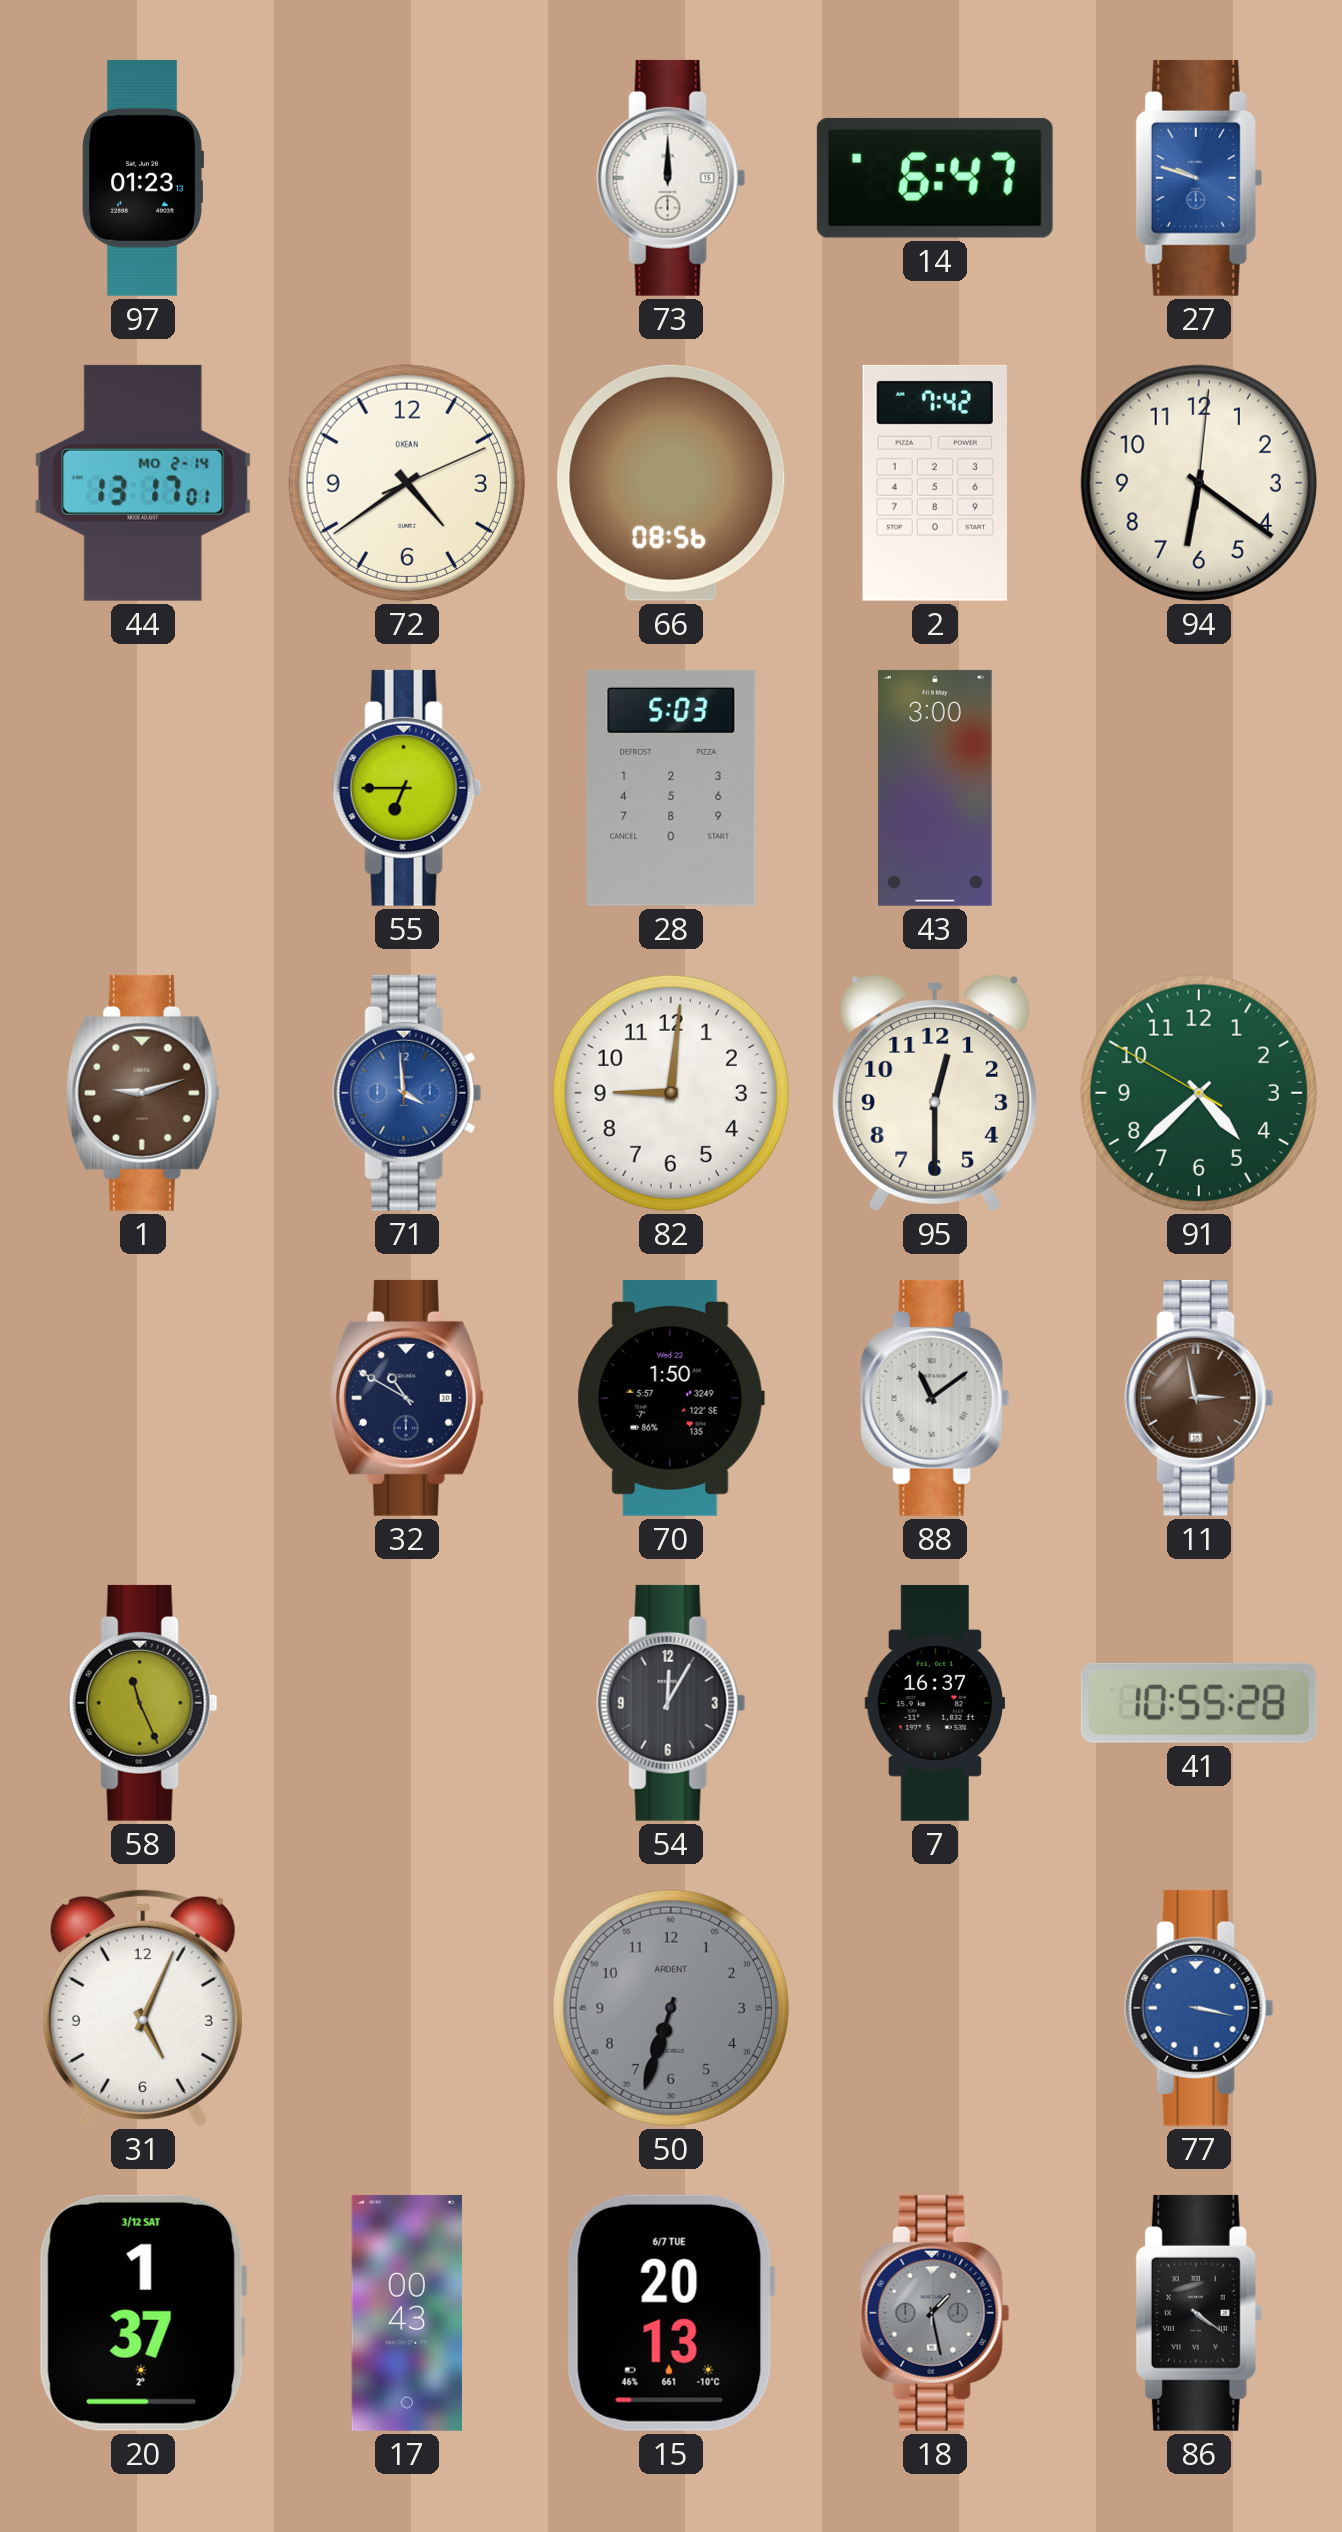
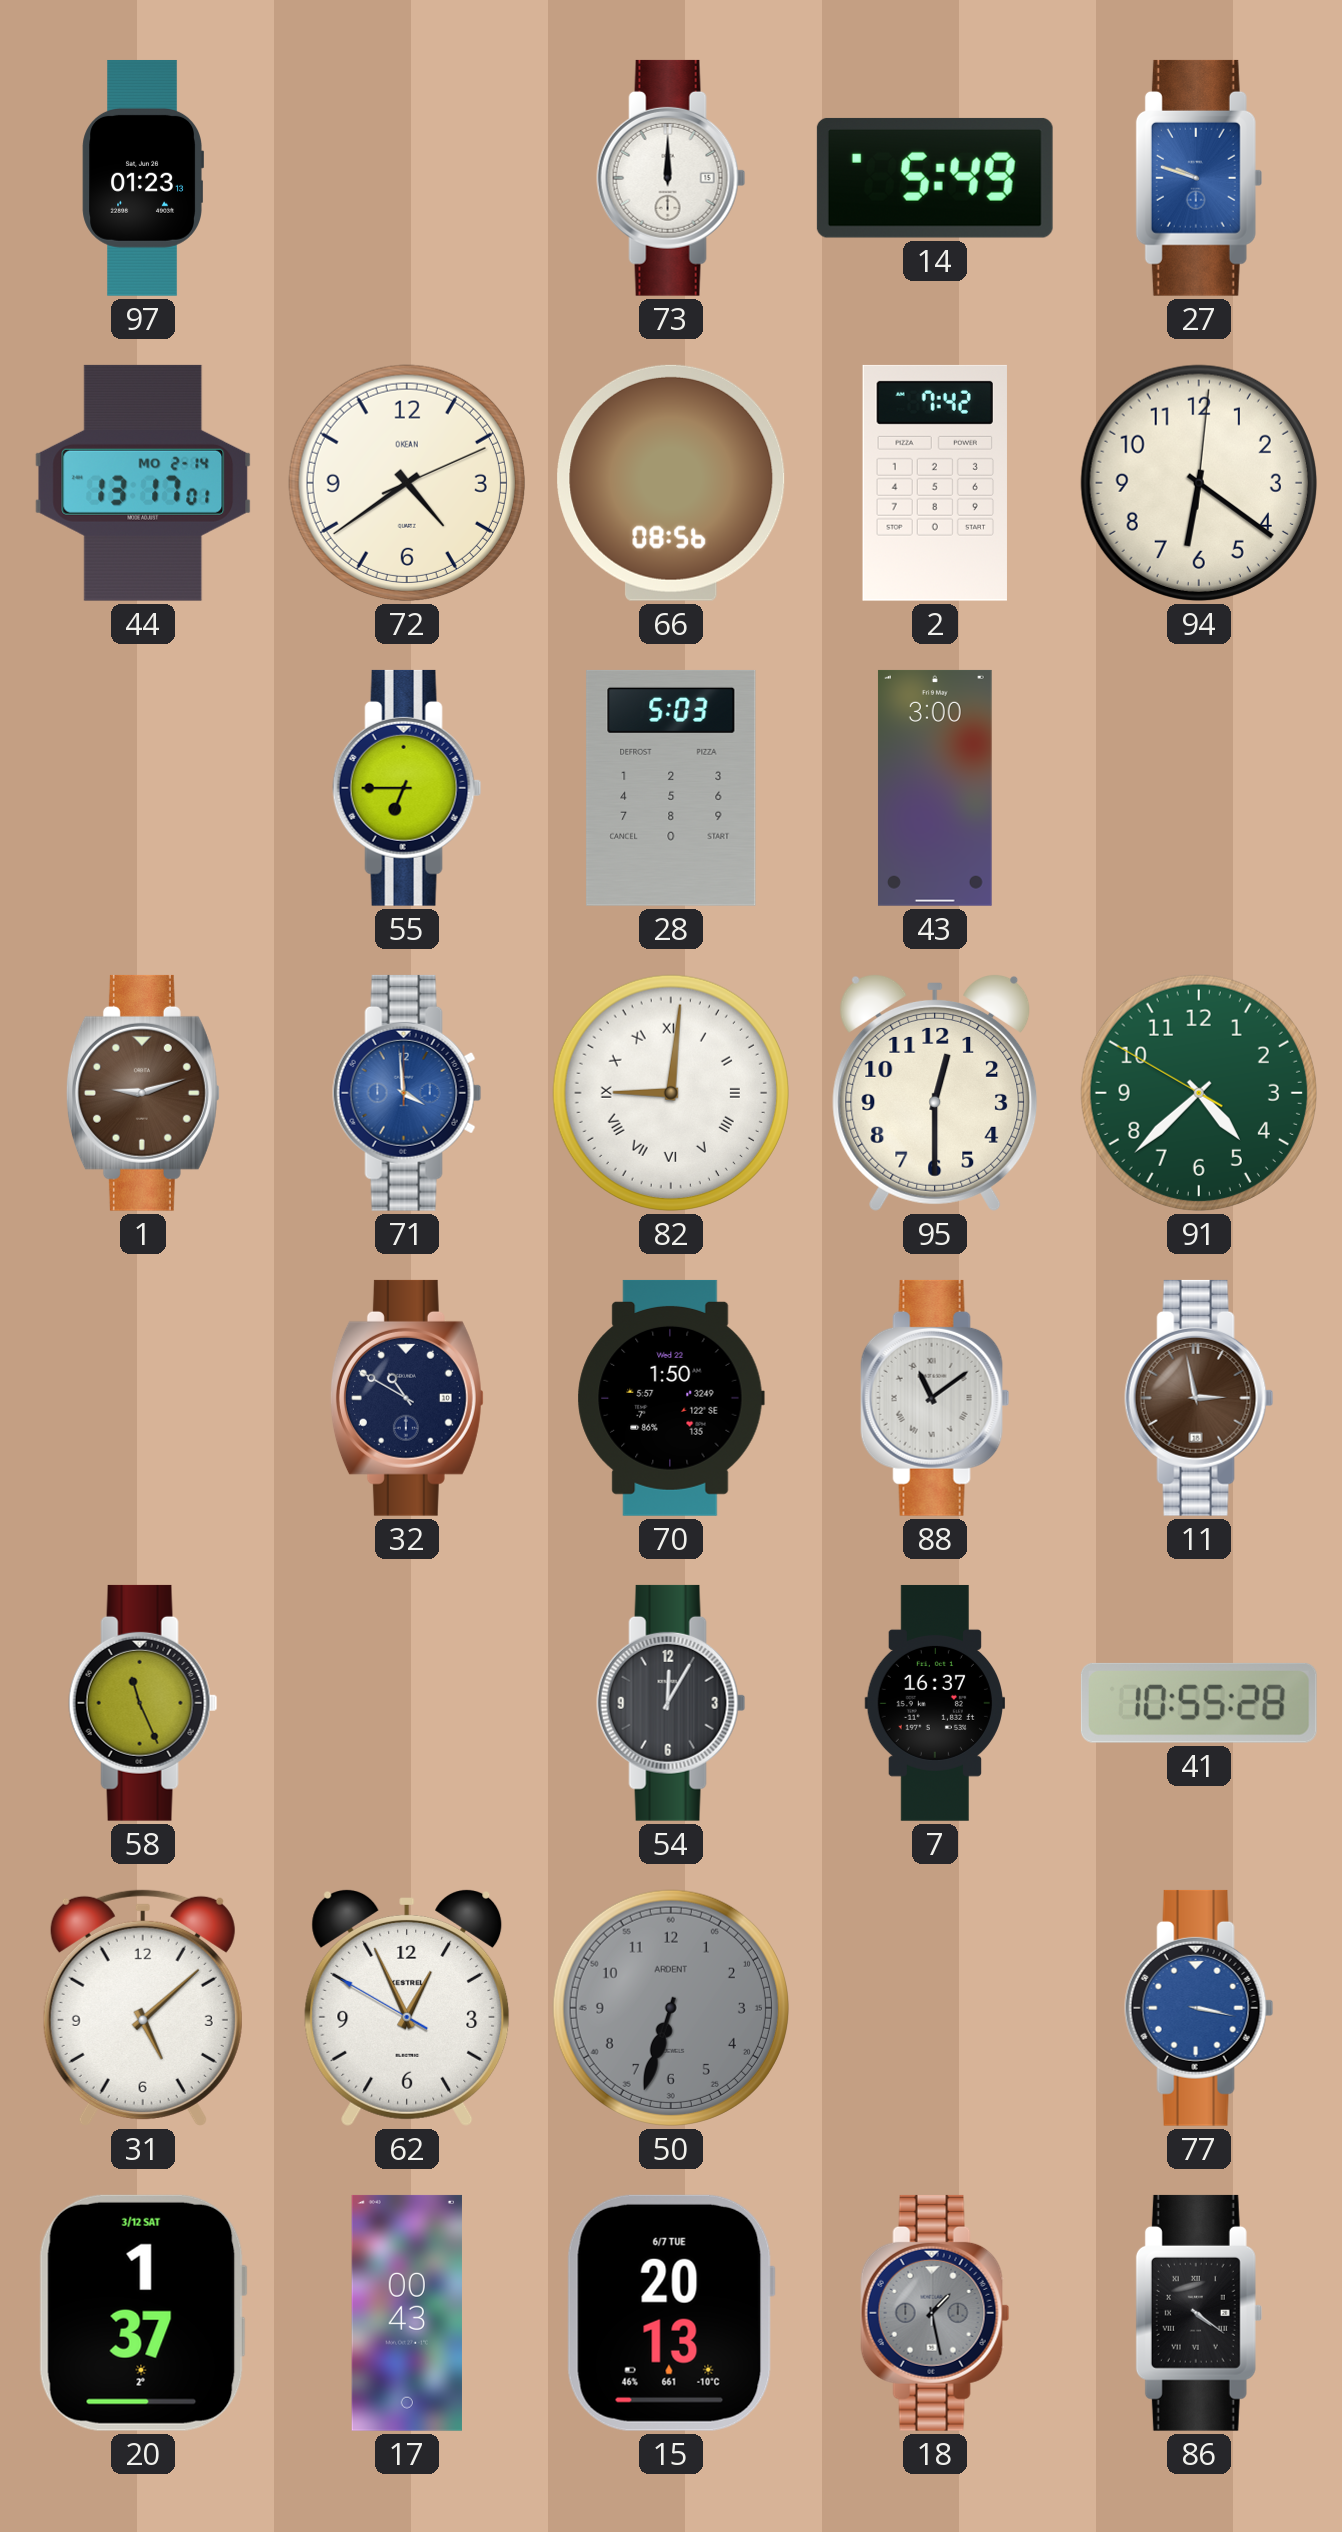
14: 6:47 -> 5:49 (935, 178)
82 numerals: Arabic -> Roman (671, 1093)
31: 5:04 -> 5:08 (143, 2008)
62: none -> 12:55 (407, 2007)
